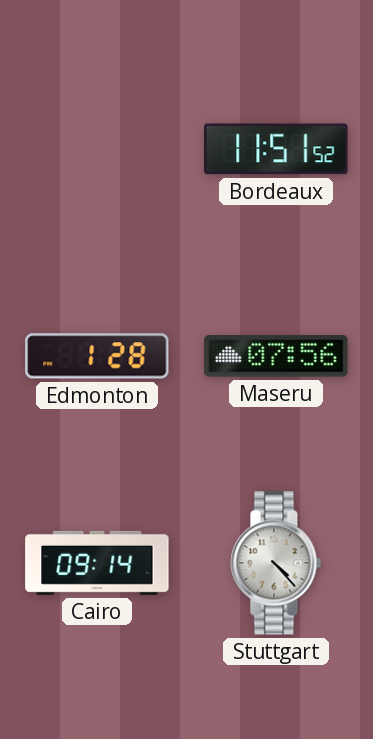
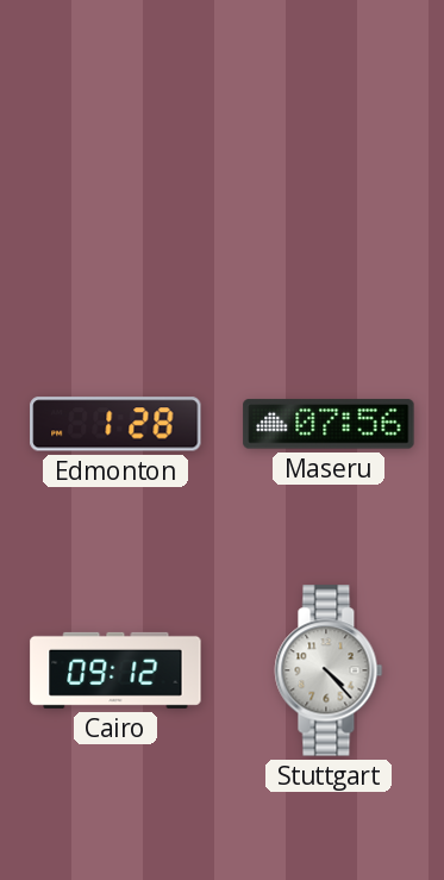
Bordeaux: 11:51 -> none (276, 149)
Cairo: 09:14 -> 09:12 (115, 670)
